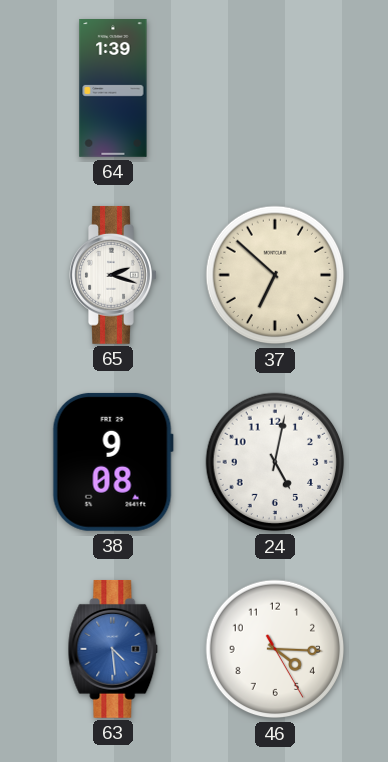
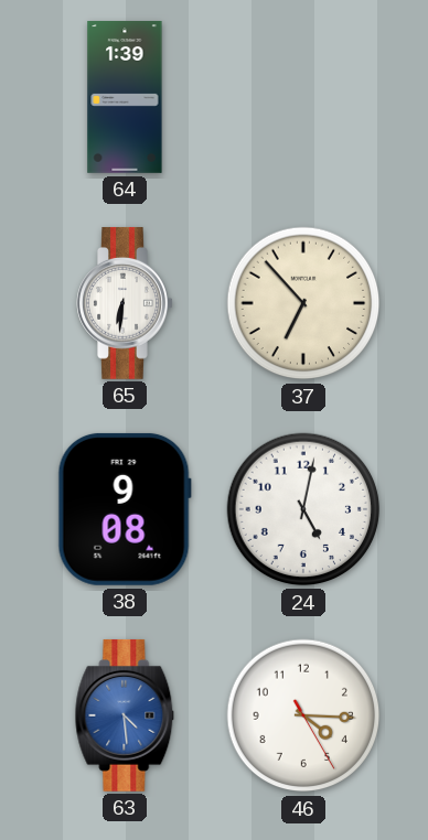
65: 2:18 -> 6:31 (125, 303)
37: 6:52 -> 6:53 (303, 303)
